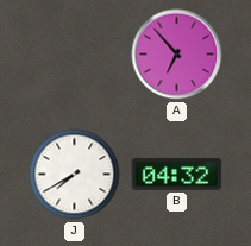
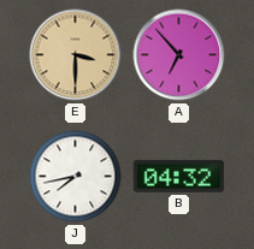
E: none -> 3:30 (76, 55)
J: 7:40 -> 7:43 (76, 177)
